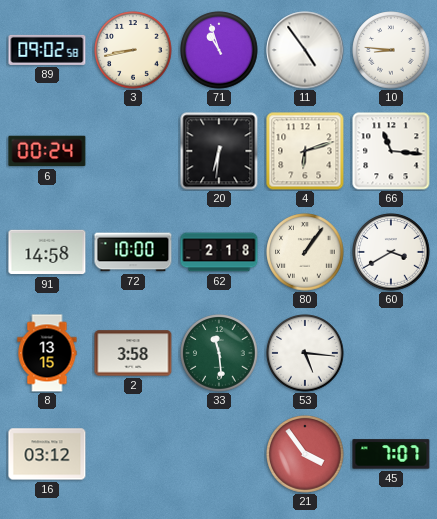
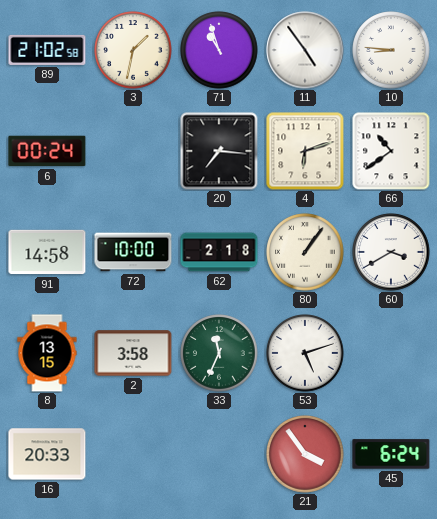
89: 09:02 -> 21:02 (47, 50)
3: 8:43 -> 1:32 (133, 50)
20: 6:31 -> 7:16 (219, 151)
66: 11:16 -> 10:39 (391, 151)
33: 11:29 -> 11:34 (219, 353)
53: 5:16 -> 5:12 (305, 353)
16: 03:12 -> 20:33 (47, 454)
45: 7:07 -> 6:24 (391, 454)
